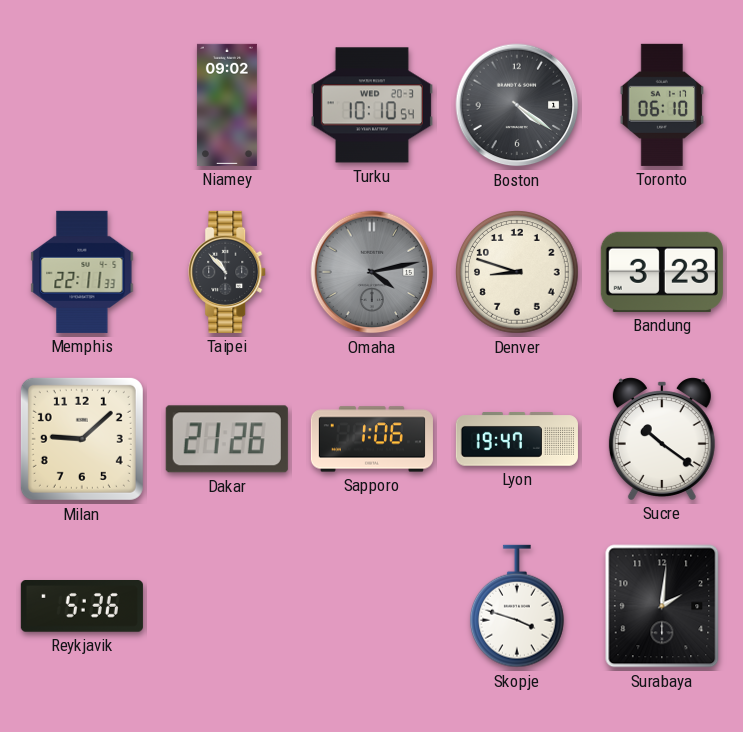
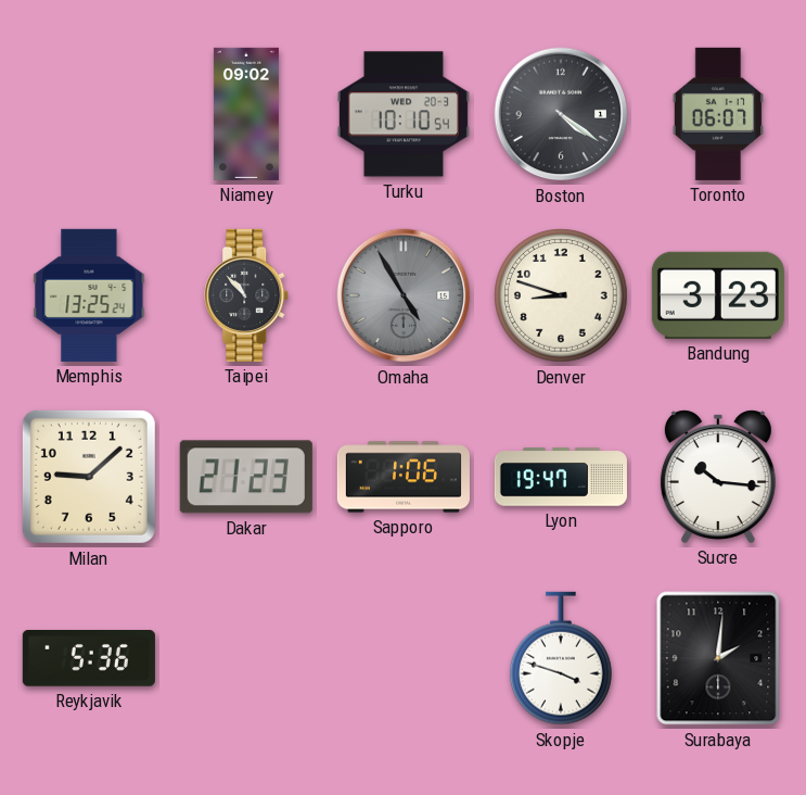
Toronto: 06:10 -> 06:07 (718, 114)
Memphis: 22:11 -> 13:25 (89, 295)
Omaha: 4:13 -> 4:55 (404, 295)
Dakar: 21:26 -> 21:23 (246, 477)
Sucre: 10:21 -> 10:16 (718, 477)
